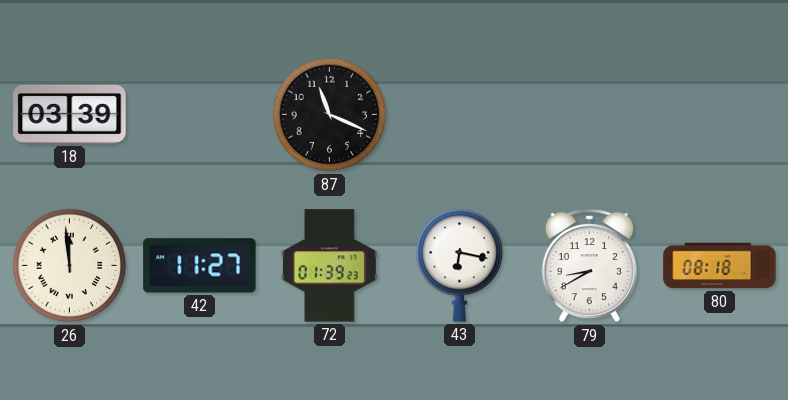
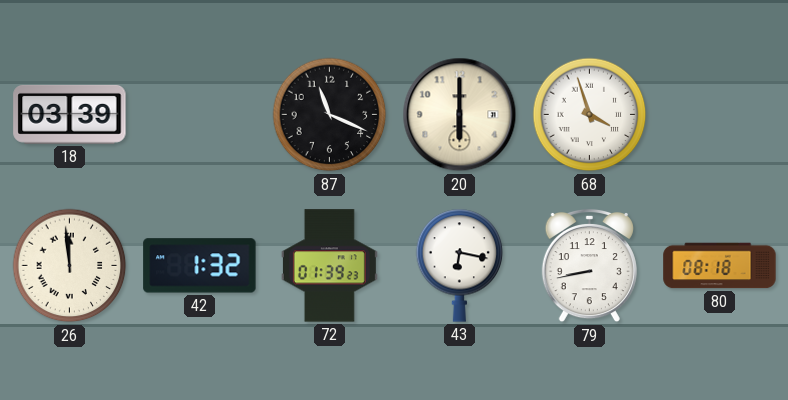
20: none -> 6:00 (460, 115)
68: none -> 3:57 (590, 115)
42: 11:27 -> 1:32 (200, 266)
79: 8:40 -> 8:43 (589, 266)
